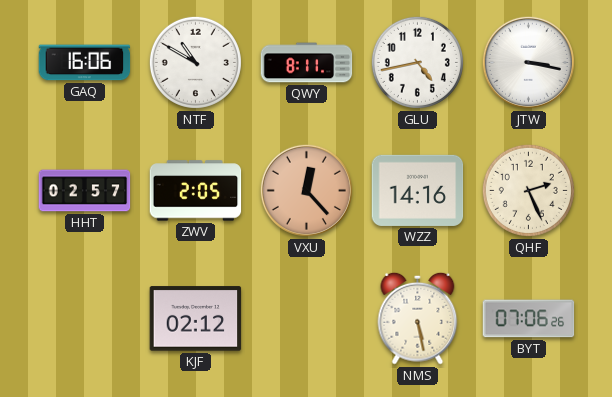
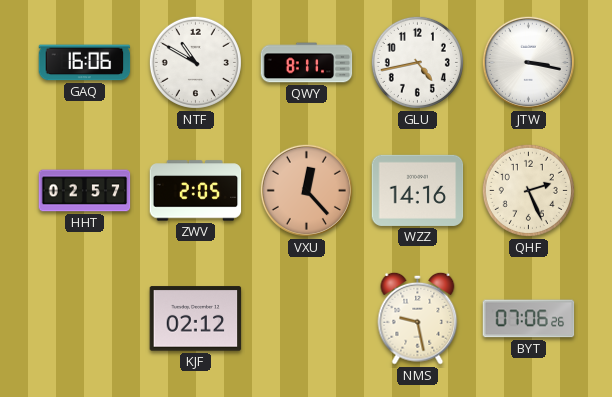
NMS: 5:28 -> 9:28 (418, 318)
